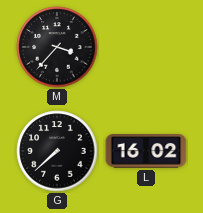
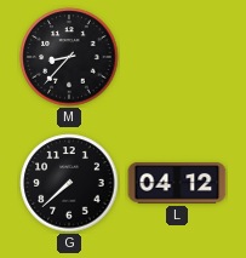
M: 3:37 -> 8:37 (69, 57)
L: 16:02 -> 04:12 (177, 184)
